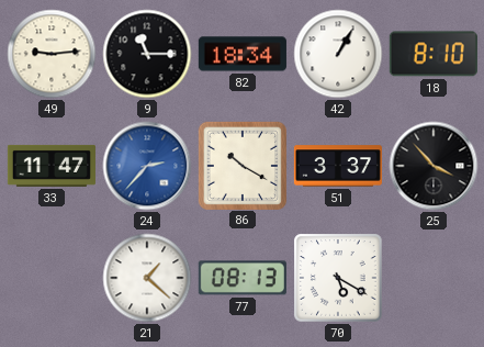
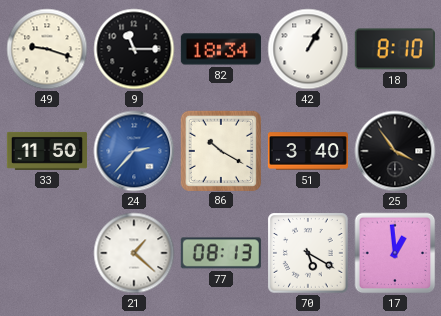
49: 9:14 -> 9:18 (47, 49)
33: 11:47 -> 11:50 (47, 151)
51: 3:37 -> 3:40 (308, 151)
25: 3:53 -> 3:54 (395, 151)
17: none -> 12:59 (395, 253)
